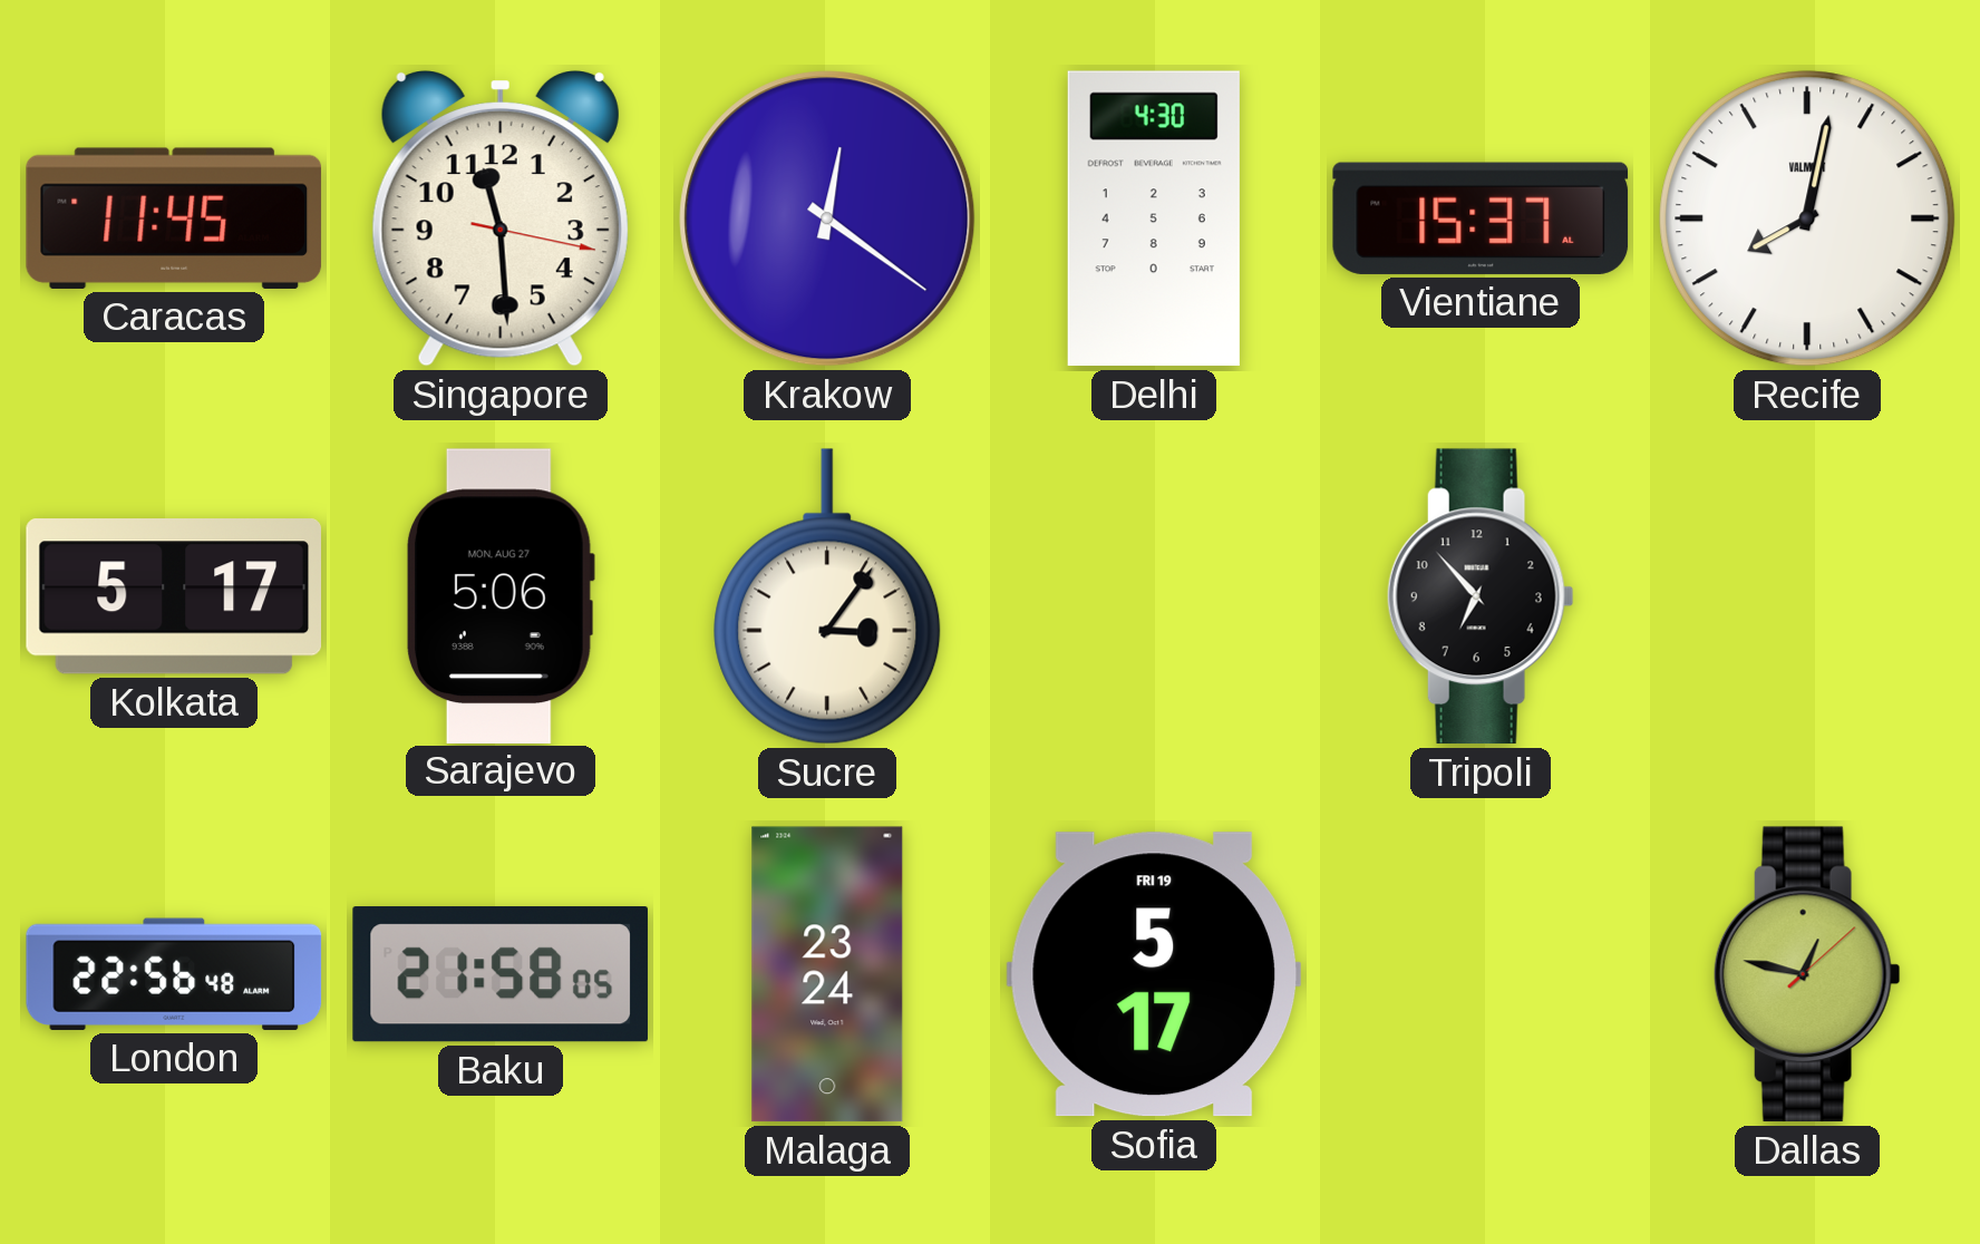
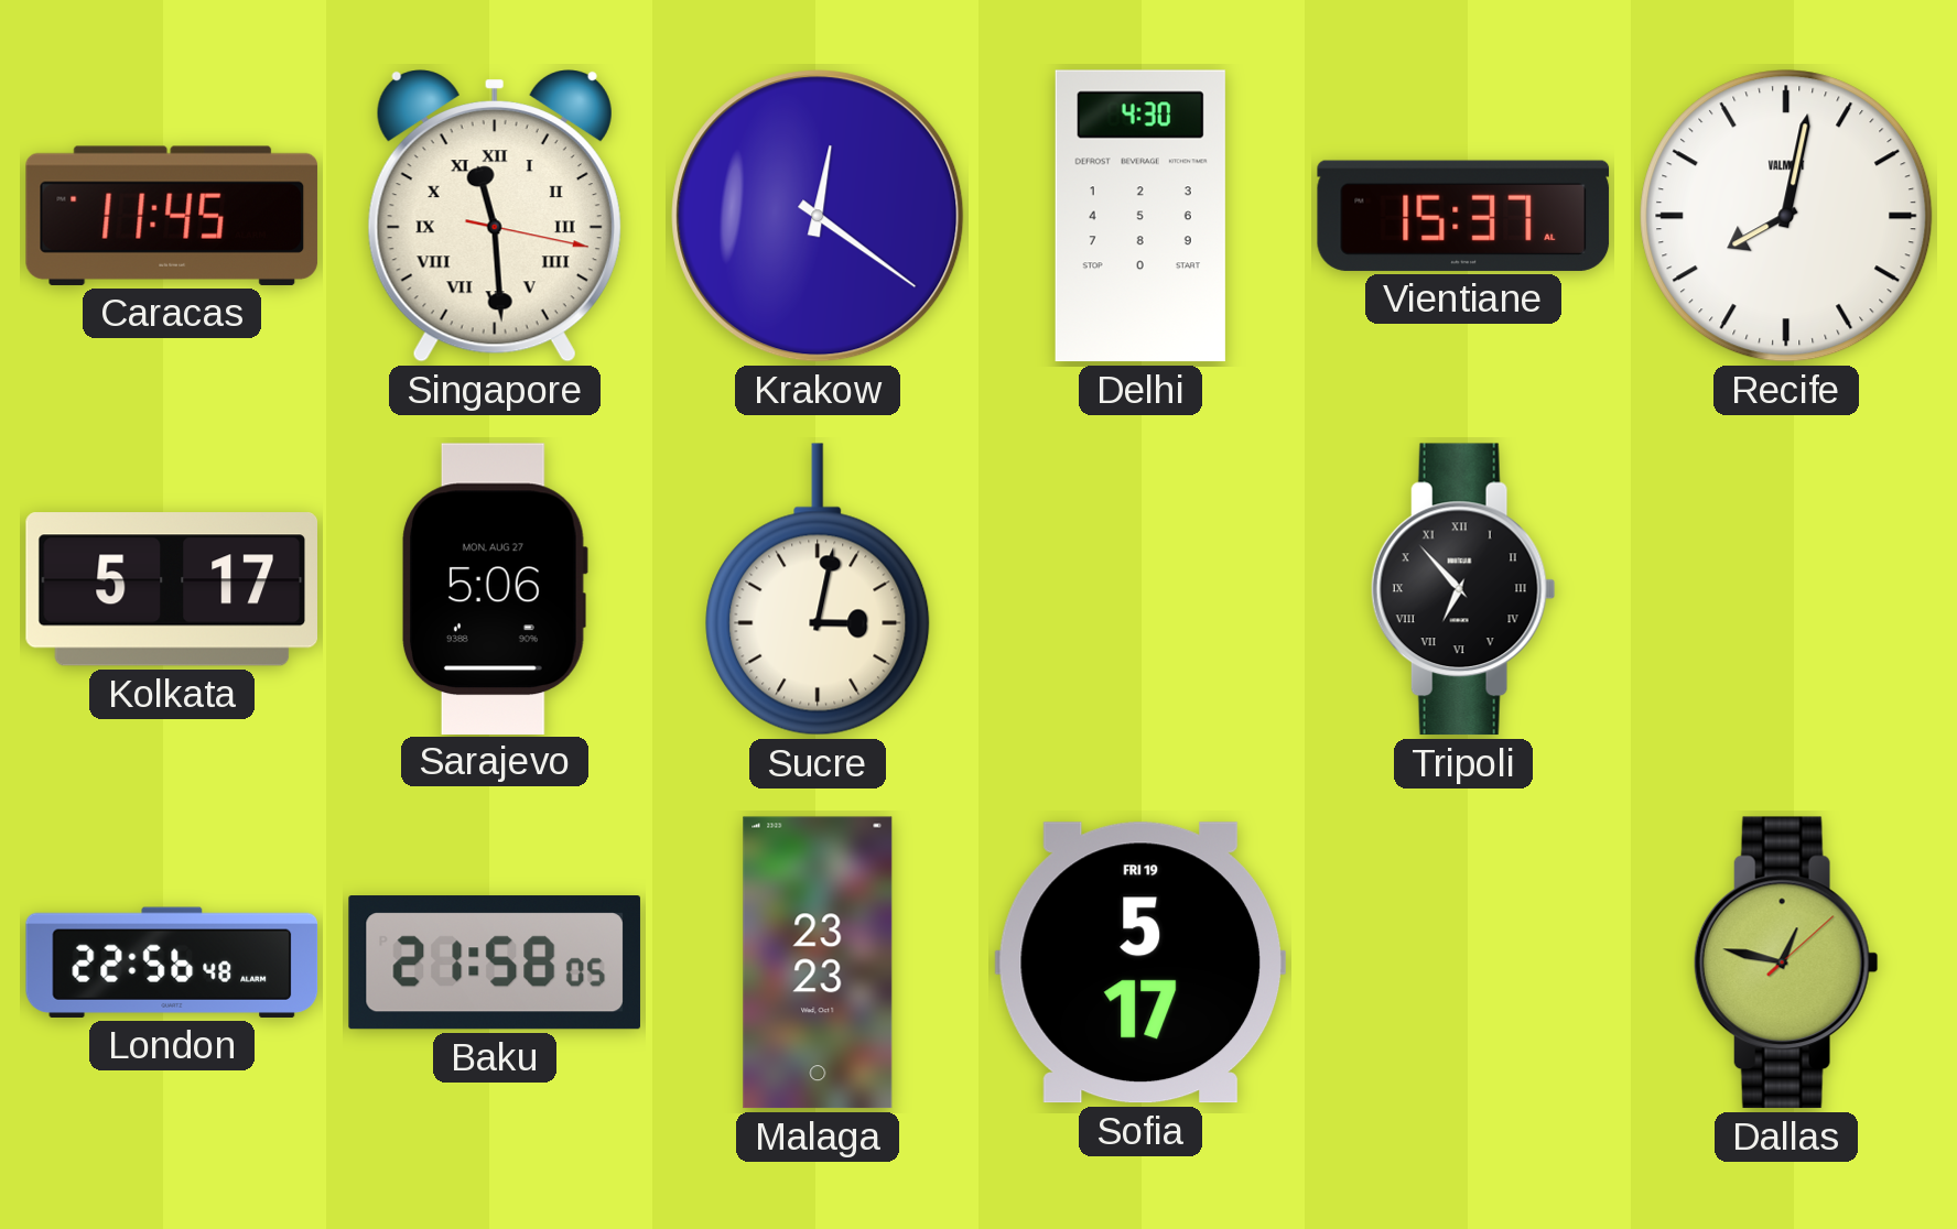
Singapore numerals: Arabic -> Roman (495, 217)
Sucre: 3:06 -> 3:02 (818, 589)
Tripoli numerals: Arabic -> Roman (1463, 589)
Malaga: 23:24 -> 23:23 (818, 962)
